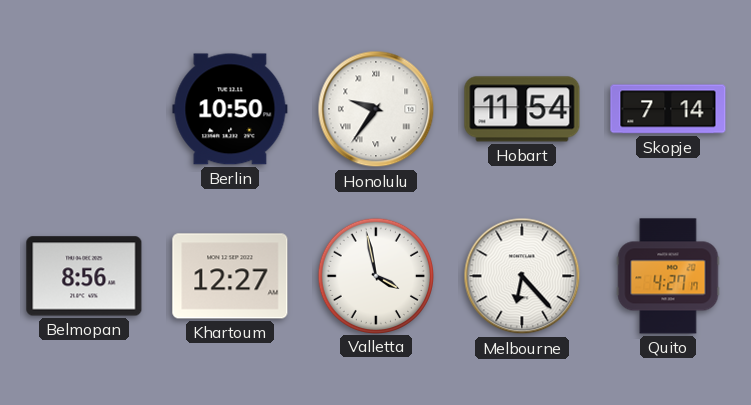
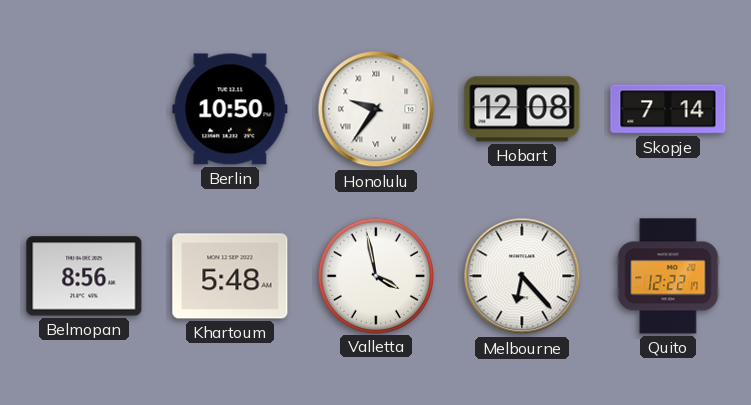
Hobart: 11:54 -> 12:08 (522, 109)
Khartoum: 12:27 -> 5:48 (230, 276)
Quito: 4:27 -> 12:22 (668, 276)
